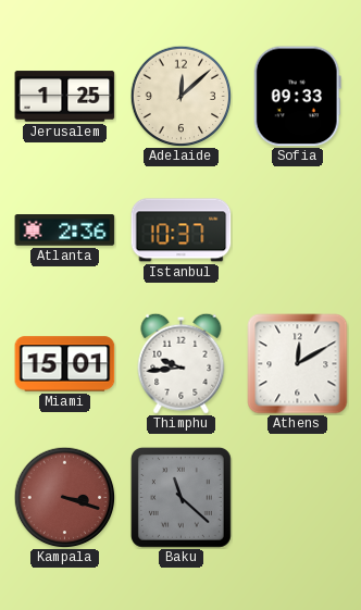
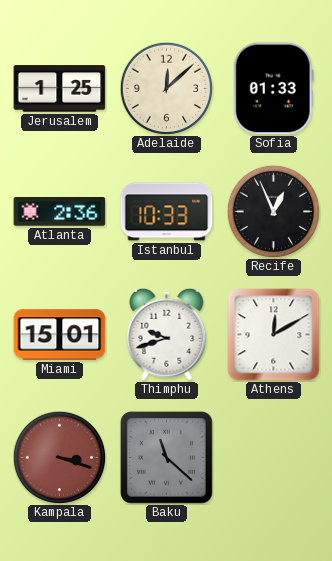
Sofia: 09:33 -> 01:33 (273, 89)
Istanbul: 10:37 -> 10:33 (167, 212)
Recife: none -> 12:56 (273, 211)
Thimphu: 9:44 -> 9:42 (167, 334)
